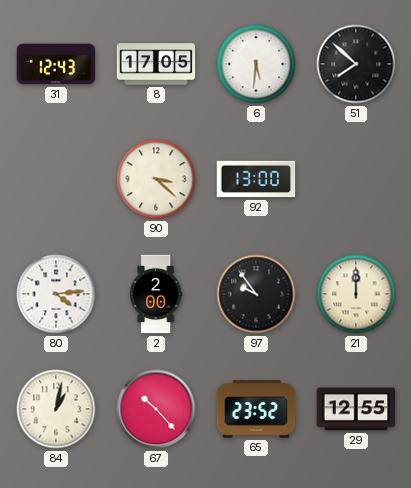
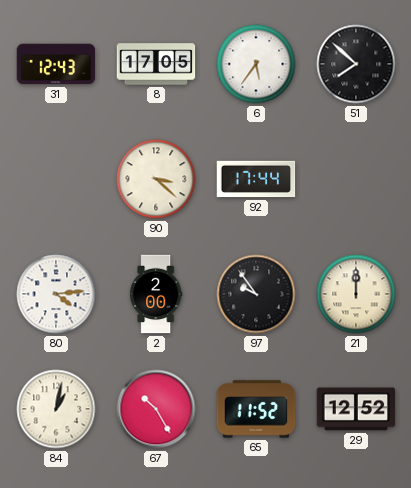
6: 5:31 -> 5:36 (256, 64)
92: 13:00 -> 17:44 (256, 179)
67: 10:23 -> 10:25 (156, 409)
65: 23:52 -> 11:52 (256, 409)
29: 12:55 -> 12:52 (356, 409)
